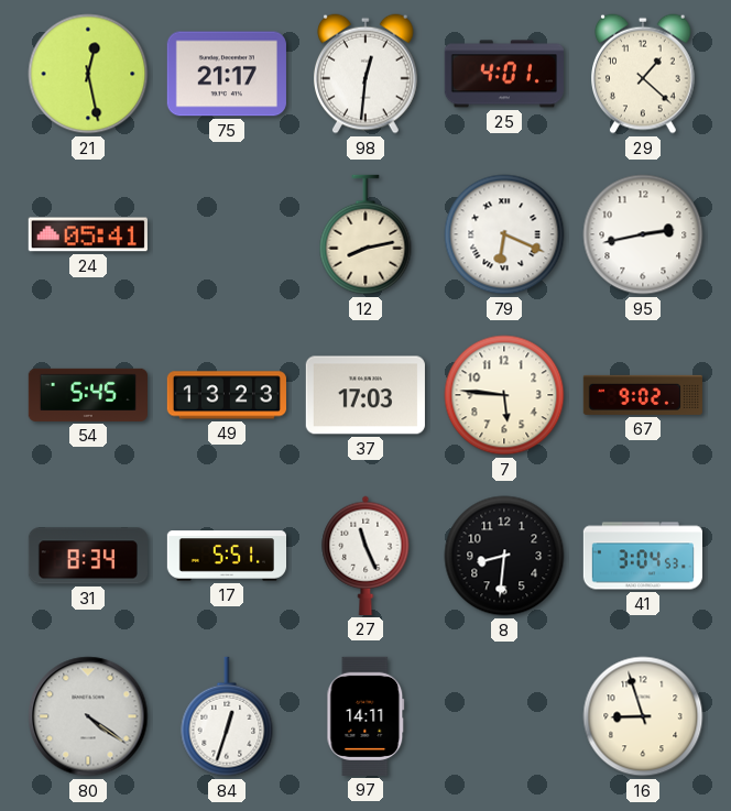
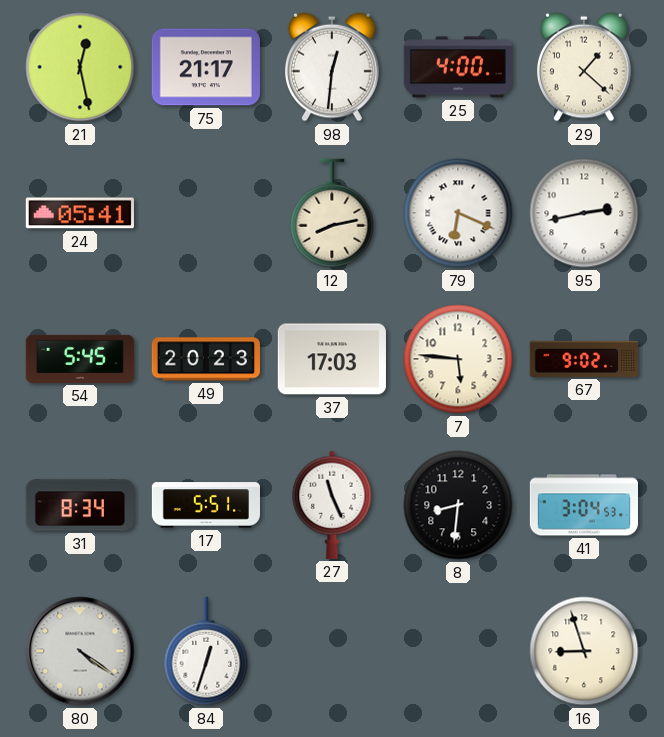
25: 4:01 -> 4:00 (458, 67)
49: 13:23 -> 20:23 (206, 359)
97: 14:11 -> none (365, 716)
